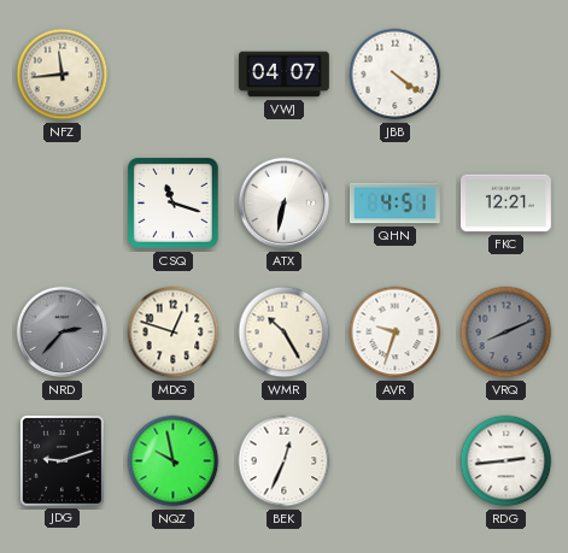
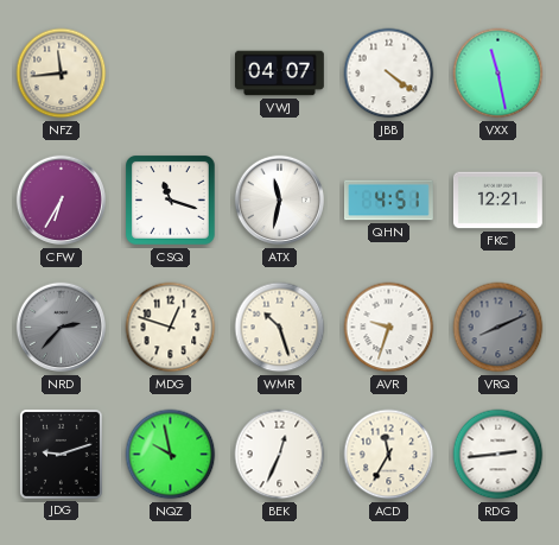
VXX: none -> 11:28 (498, 74)
CFW: none -> 6:35 (62, 201)
ATX: 6:32 -> 11:32 (280, 201)
WMR: 10:25 -> 10:27 (280, 328)
ACD: none -> 11:35 (389, 455)
